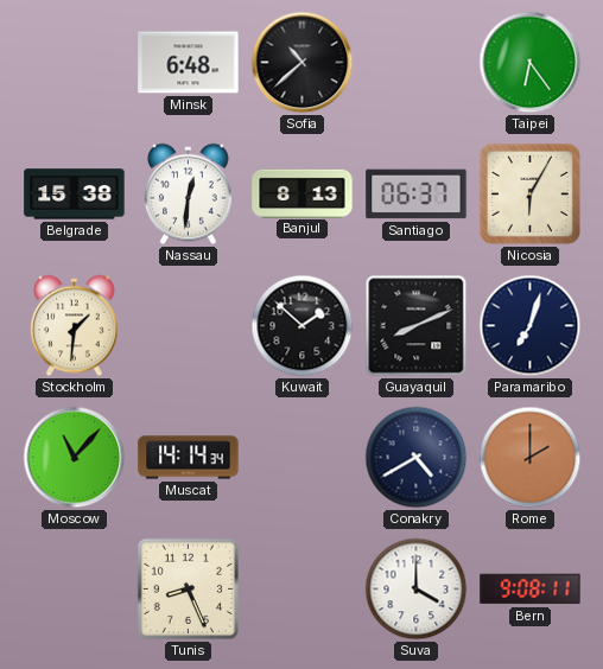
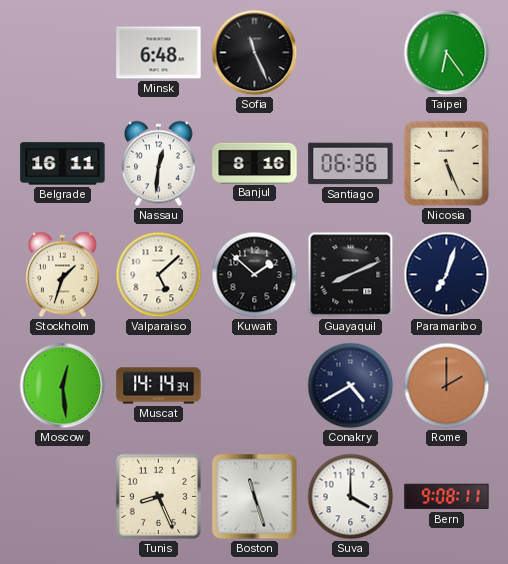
Sofia: 10:38 -> 11:26 (255, 53)
Belgrade: 15:38 -> 16:11 (63, 164)
Banjul: 8:13 -> 8:16 (255, 163)
Santiago: 06:37 -> 06:36 (351, 164)
Nicosia: 6:05 -> 5:26 (446, 163)
Stockholm: 1:31 -> 1:33 (63, 275)
Valparaiso: none -> 5:08 (159, 275)
Moscow: 11:07 -> 12:29 (63, 386)
Boston: none -> 11:27 (255, 497)
